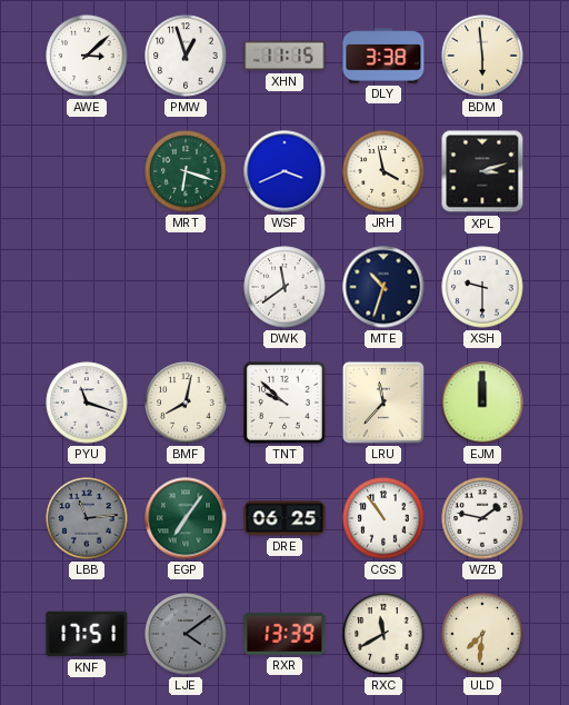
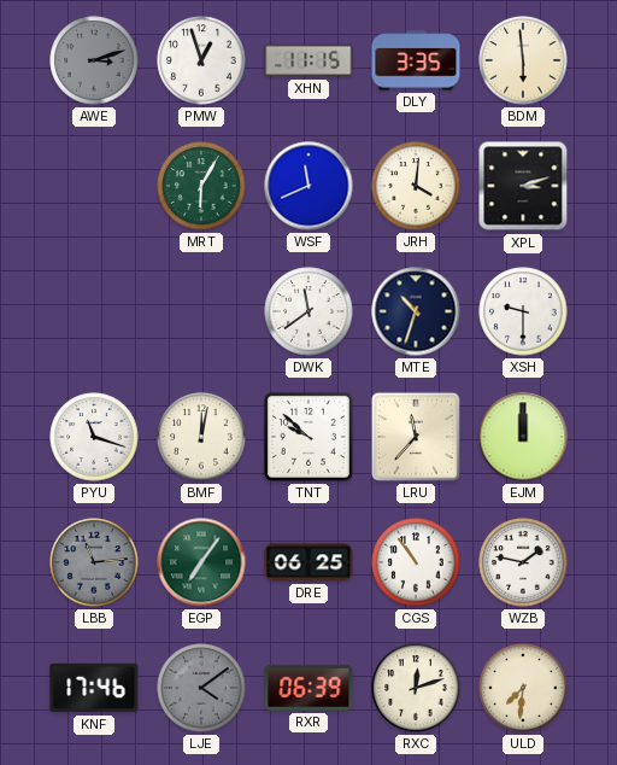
AWE: 3:08 -> 3:12 (94, 60)
AWE dial: white -> grey (94, 60)
DLY: 3:38 -> 3:35 (416, 60)
MRT: 6:18 -> 6:05 (201, 186)
WSF: 3:41 -> 11:41 (308, 186)
JRH: 3:58 -> 4:01 (416, 186)
BMF: 8:02 -> 12:02 (201, 437)
KNF: 17:51 -> 17:46 (94, 688)
RXR: 13:39 -> 06:39 (308, 688)
RXC: 11:40 -> 12:12 (416, 688)
